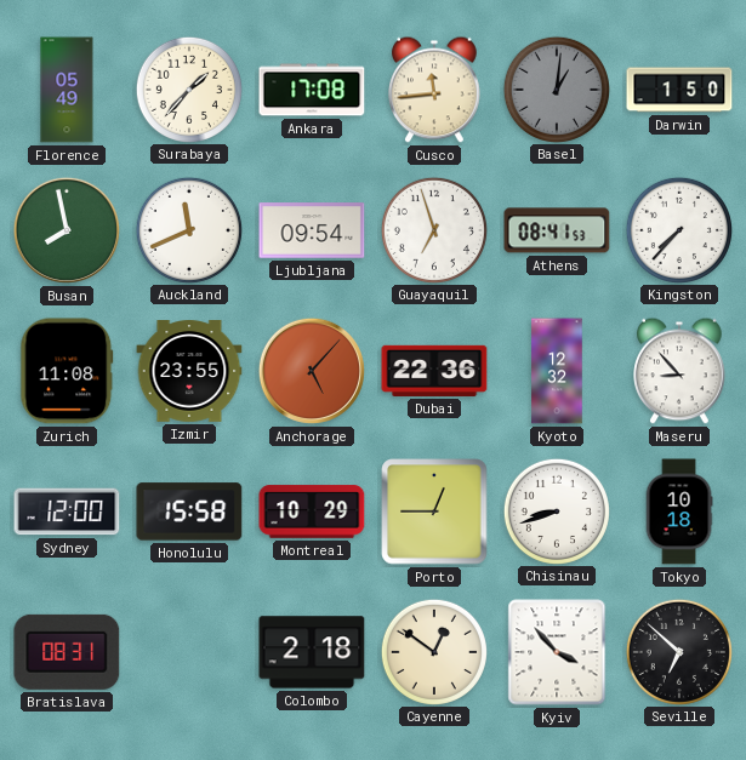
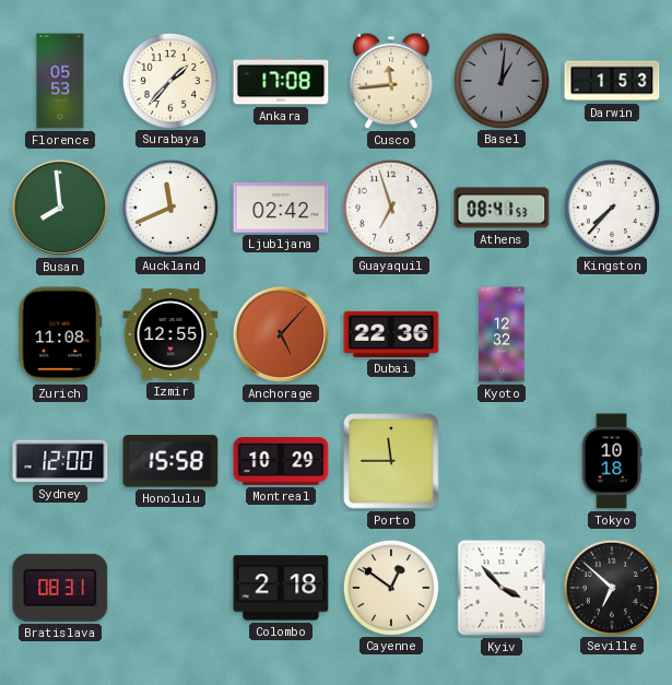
Florence: 05:49 -> 05:53 (60, 81)
Darwin: 1:50 -> 1:53 (612, 81)
Busan: 7:58 -> 7:59 (60, 208)
Ljubljana: 09:54 -> 02:42 (281, 208)
Izmir: 23:55 -> 12:55 (170, 335)
Maseru: 8:53 -> none (679, 371)
Porto: 12:45 -> 11:45 (391, 461)
Chisinau: 8:42 -> none (556, 510)
